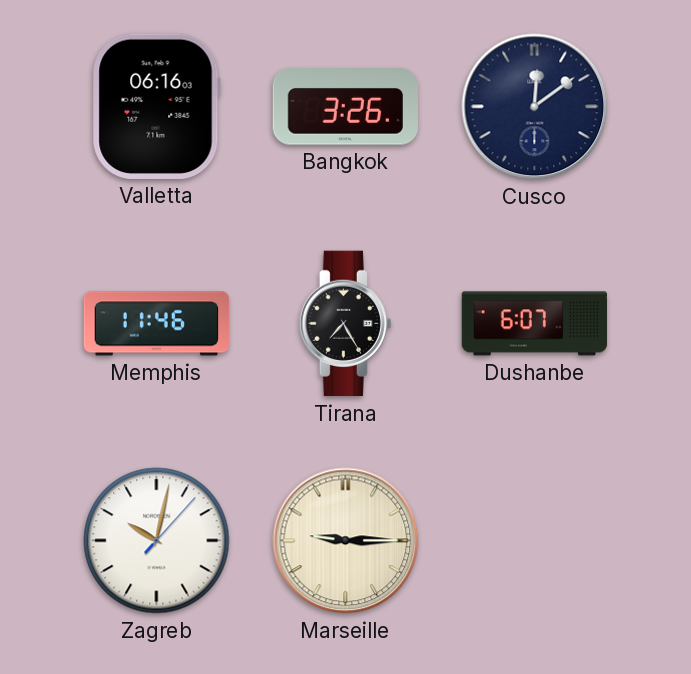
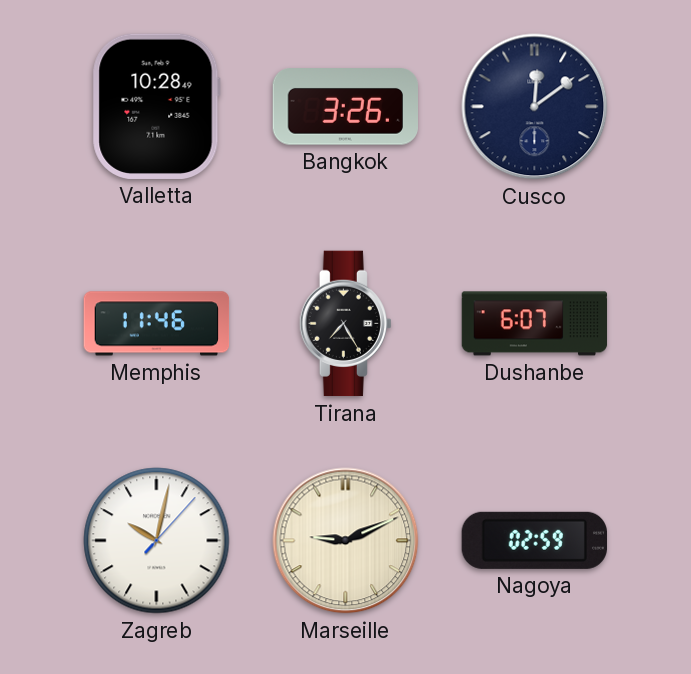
Valletta: 06:16 -> 10:28 (156, 106)
Marseille: 9:15 -> 9:11 (346, 541)
Nagoya: none -> 02:59 (534, 540)
